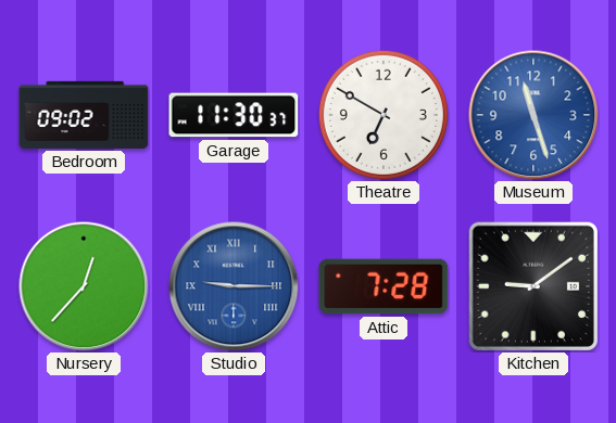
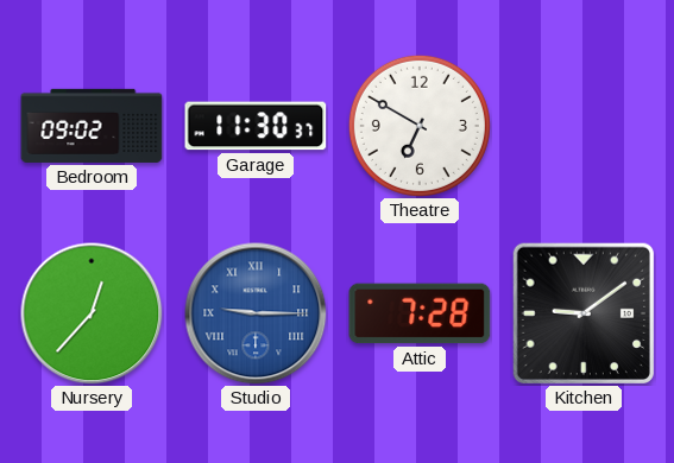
Museum: 11:27 -> none (533, 115)
